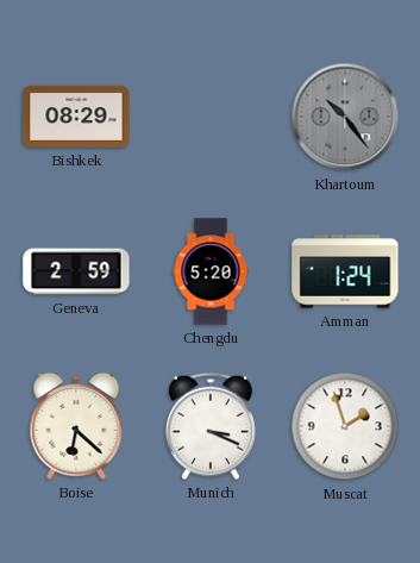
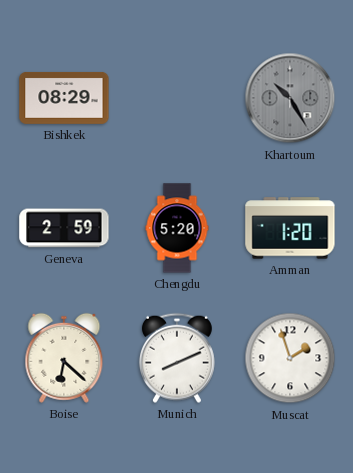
Khartoum: 10:24 -> 10:25 (290, 98)
Amman: 1:24 -> 1:20 (290, 228)
Munich: 3:19 -> 8:11 (177, 358)
